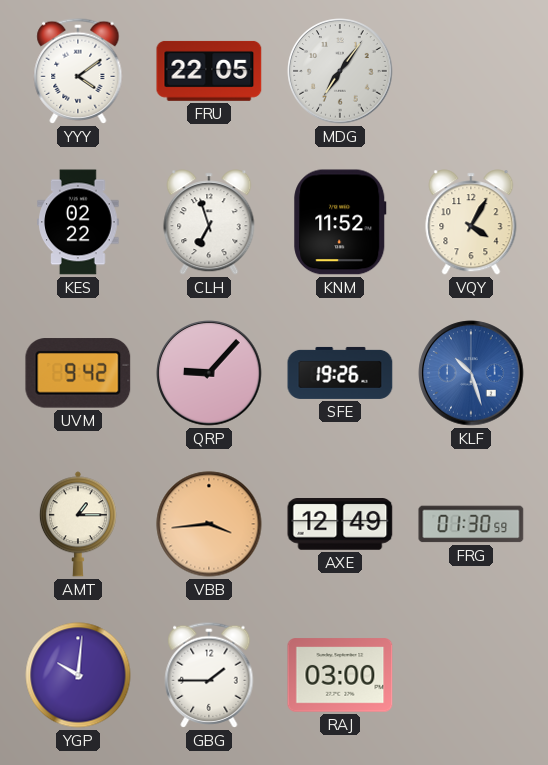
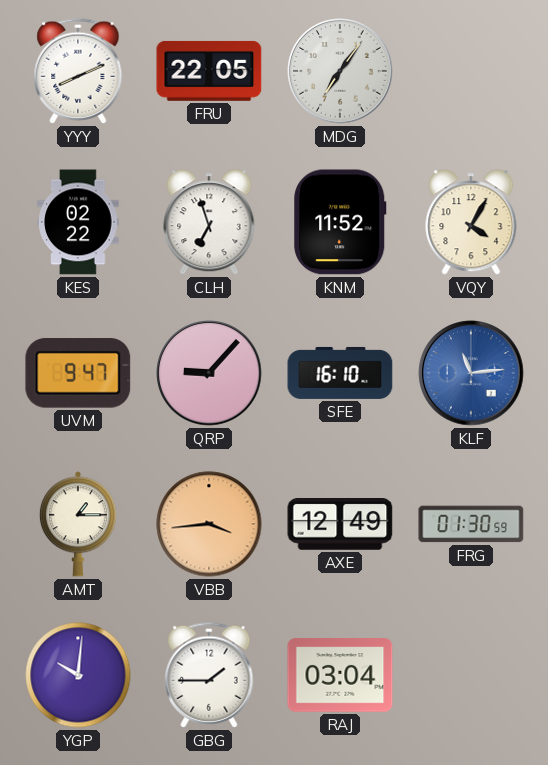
YYY: 4:09 -> 8:11 (78, 71)
UVM: 9:42 -> 9:47 (78, 373)
SFE: 19:26 -> 16:10 (340, 373)
KLF: 10:27 -> 11:14 (471, 373)
RAJ: 03:00 -> 03:04 (340, 675)
